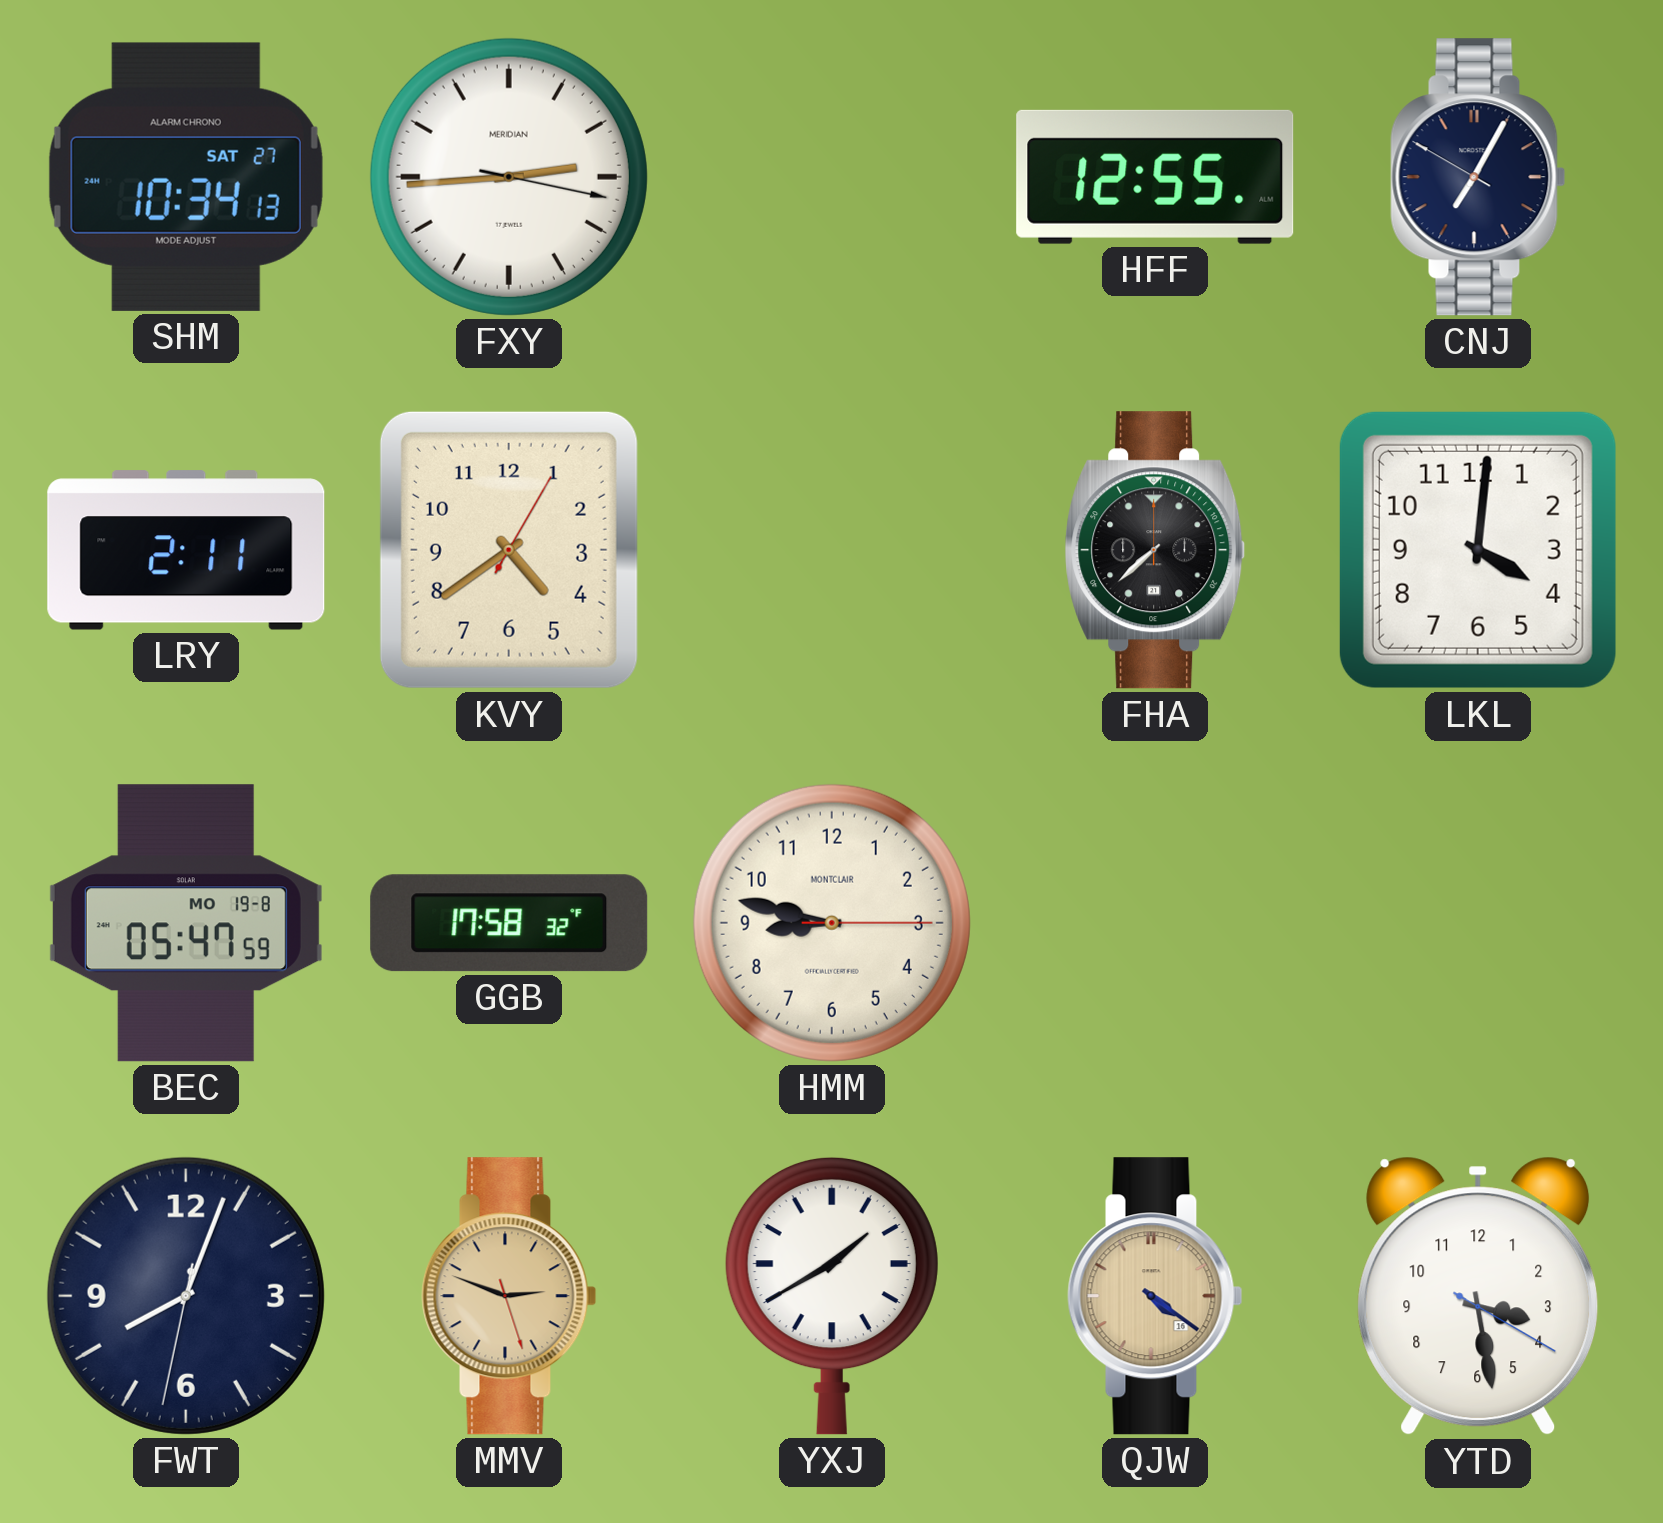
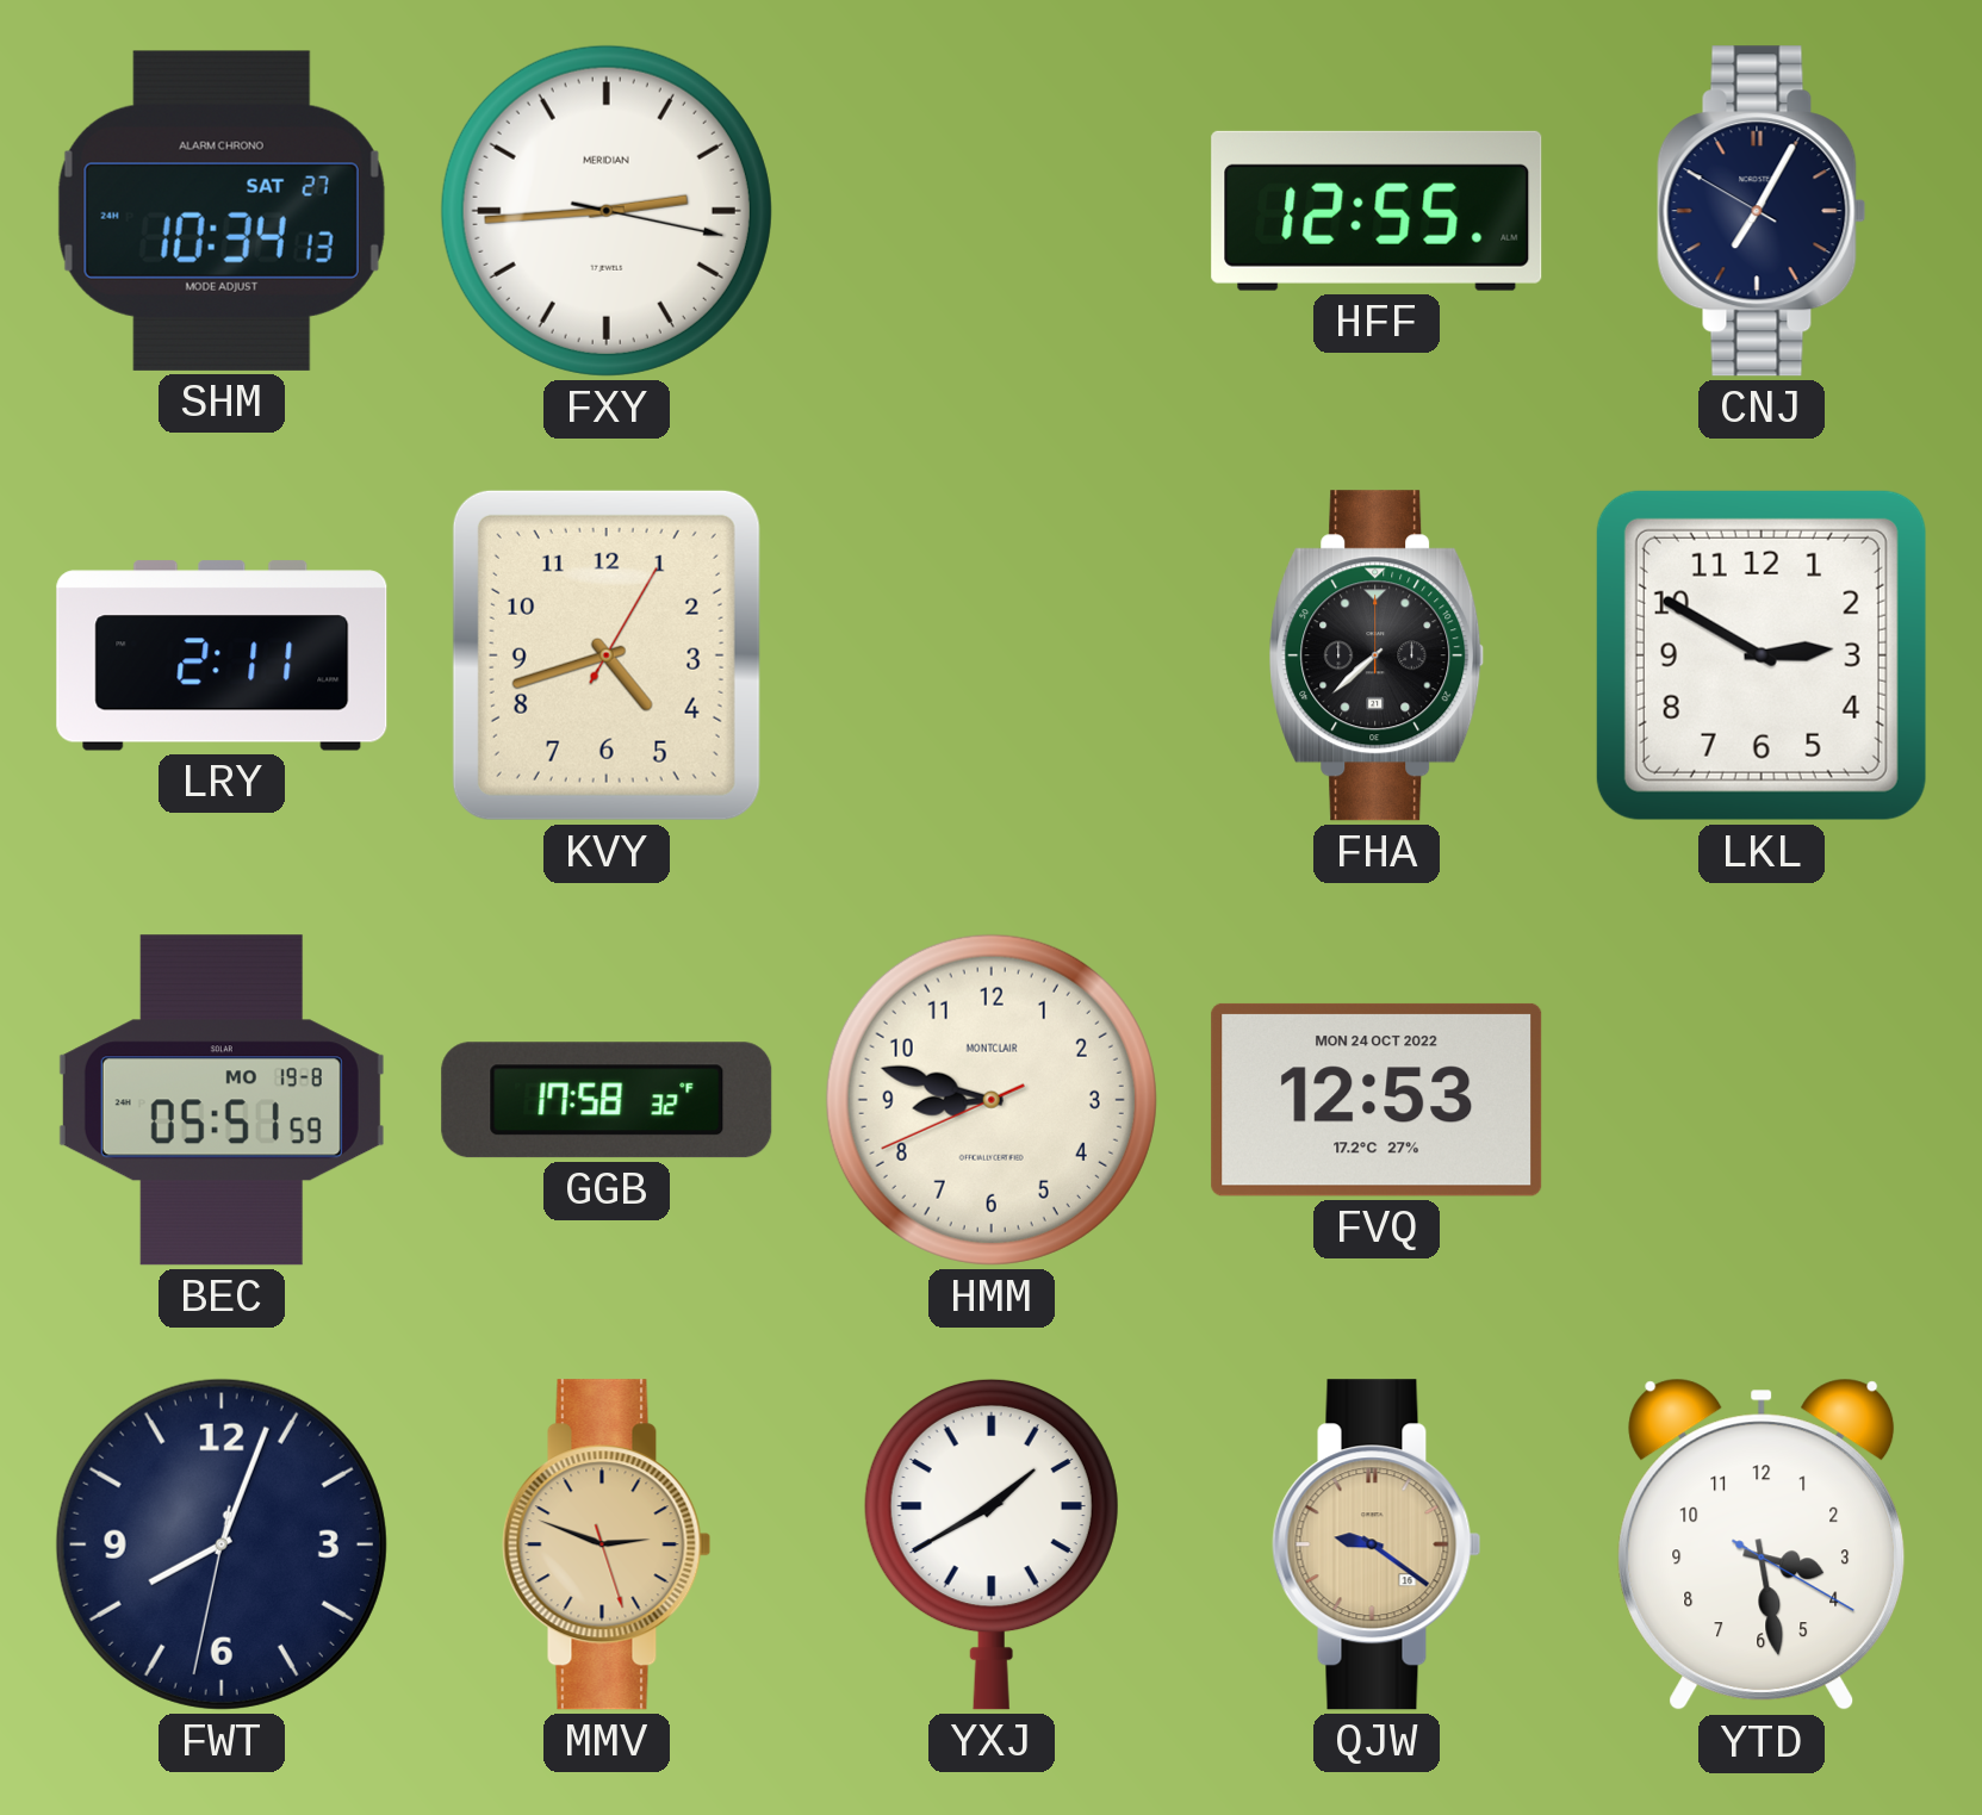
KVY: 4:39 -> 4:42 (607, 655)
LKL: 4:01 -> 2:50 (1762, 655)
BEC: 05:47 -> 05:51 (222, 1100)
HMM: 8:47:15 -> 8:47:41 (992, 1100)
FVQ: none -> 12:53 (1377, 1100)
QJW: 4:21 -> 9:21 (1377, 1544)
